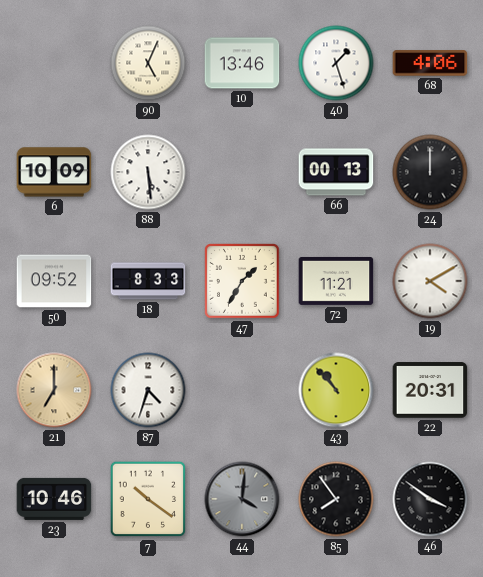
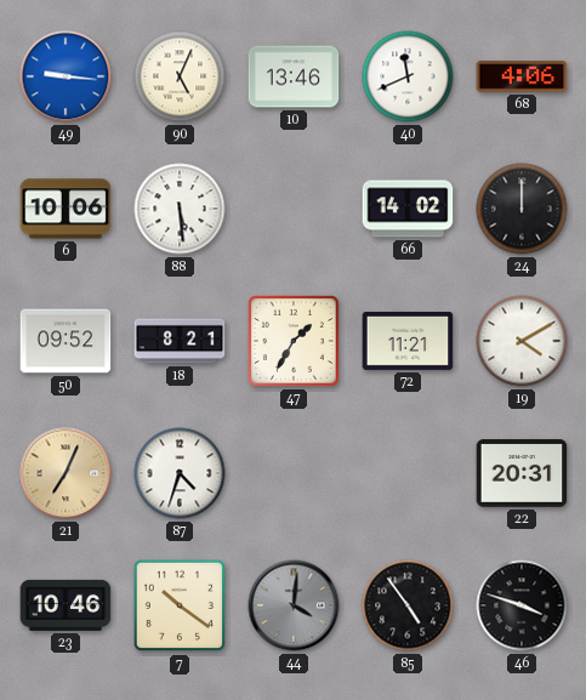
49: none -> 9:16 (66, 76)
40: 1:27 -> 11:41 (408, 76)
6: 10:09 -> 10:06 (66, 209)
66: 00:13 -> 14:02 (408, 209)
18: 8:33 -> 8:21 (180, 341)
21: 7:00 -> 7:04 (66, 473)
43: 10:53 -> none (336, 390)
85: 7:54 -> 4:54 (408, 605)
46: 3:51 -> 3:48 (522, 605)
